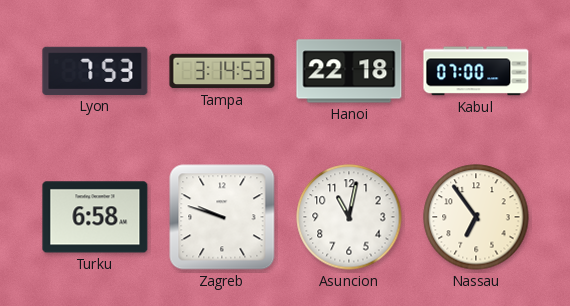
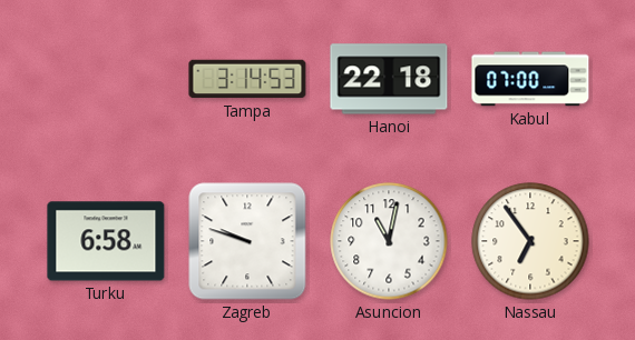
Lyon: 7:53 -> none (95, 71)
